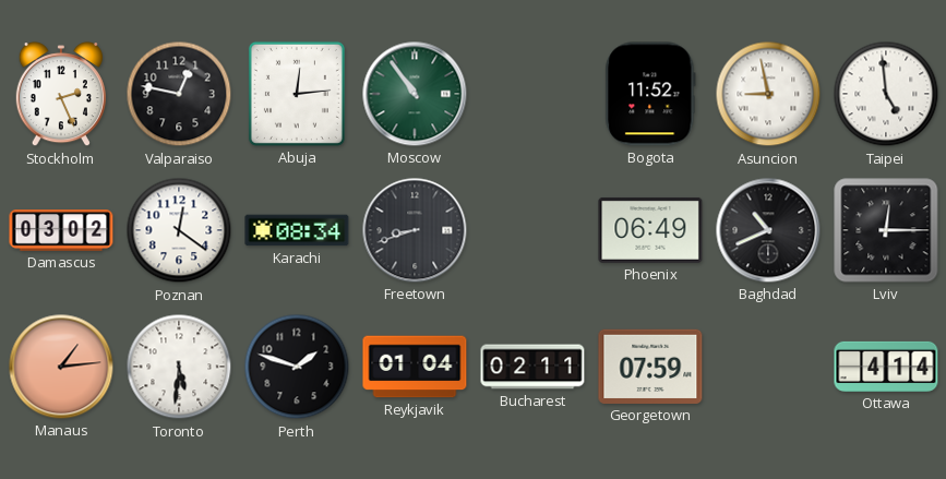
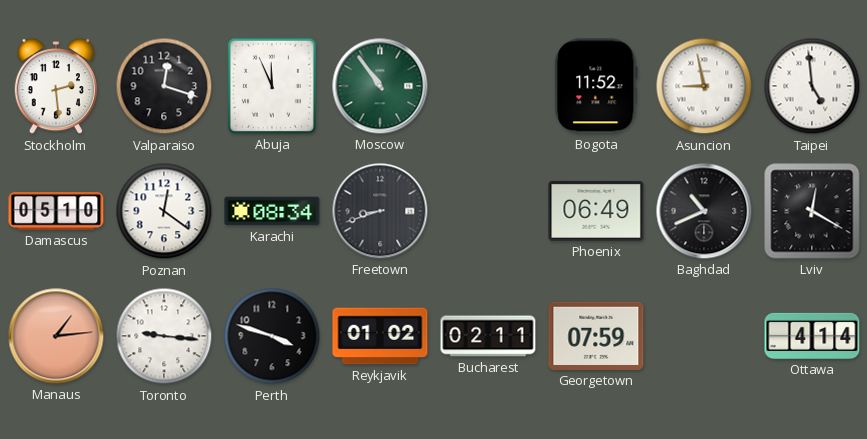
Stockholm: 2:26 -> 2:29 (56, 87)
Valparaiso: 12:47 -> 12:18 (164, 86)
Abuja: 12:14 -> 11:56 (272, 86)
Damascus: 03:02 -> 05:10 (56, 212)
Lviv: 12:15 -> 12:20 (812, 211)
Toronto: 5:31 -> 9:16 (164, 336)
Perth: 1:48 -> 3:48 (272, 336)
Reykjavik: 01:04 -> 01:02 (380, 336)
